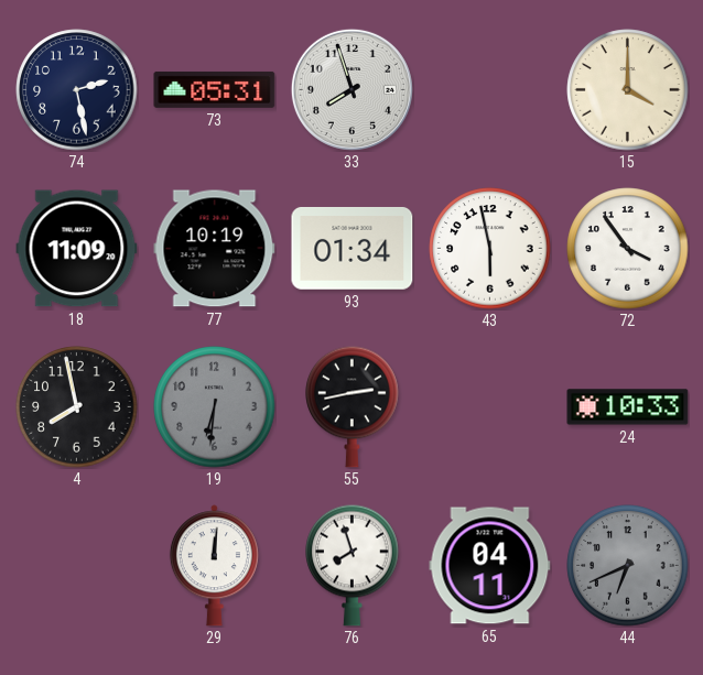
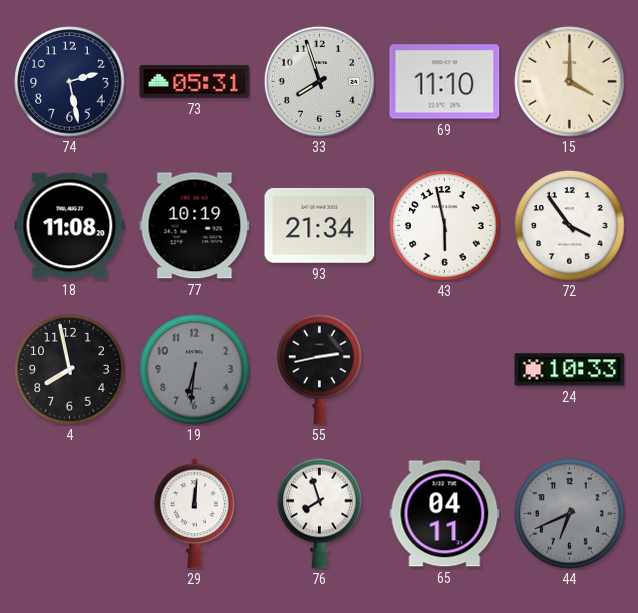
69: none -> 11:10 (445, 82)
18: 11:09 -> 11:08 (70, 226)
93: 01:34 -> 21:34 (320, 225)
